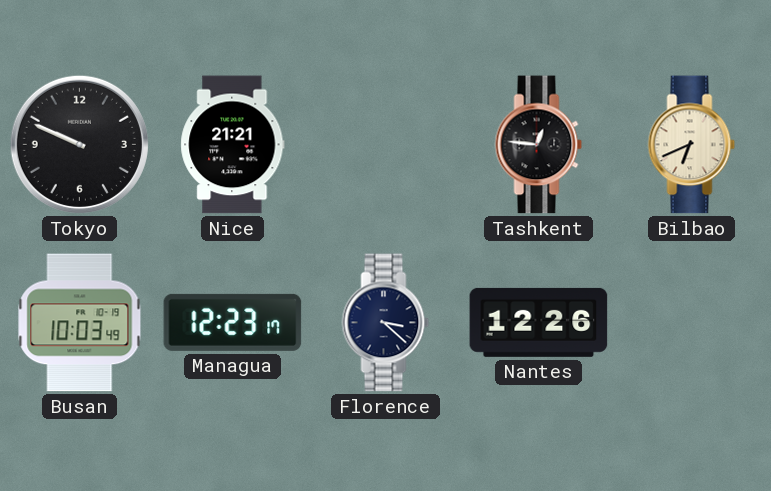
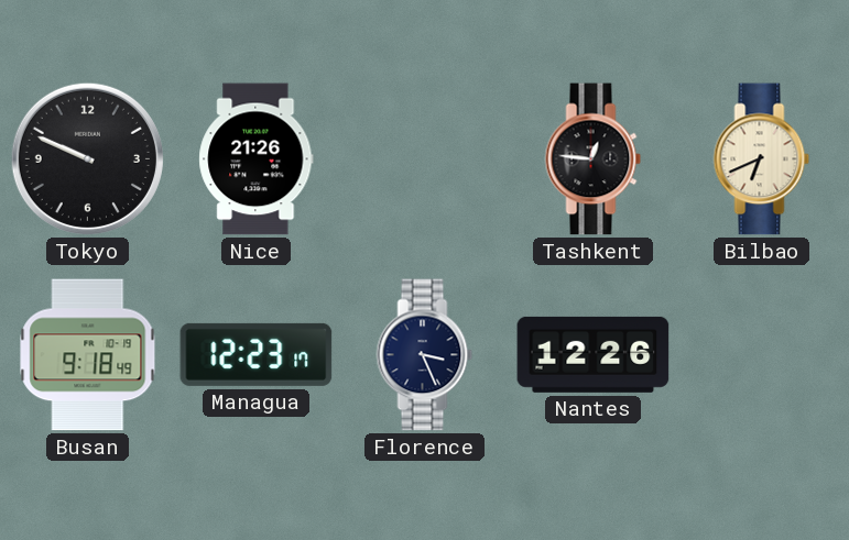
Nice: 21:21 -> 21:26 (257, 159)
Busan: 10:03 -> 9:18 (88, 355)
Florence: 3:22 -> 3:26 (425, 355)
